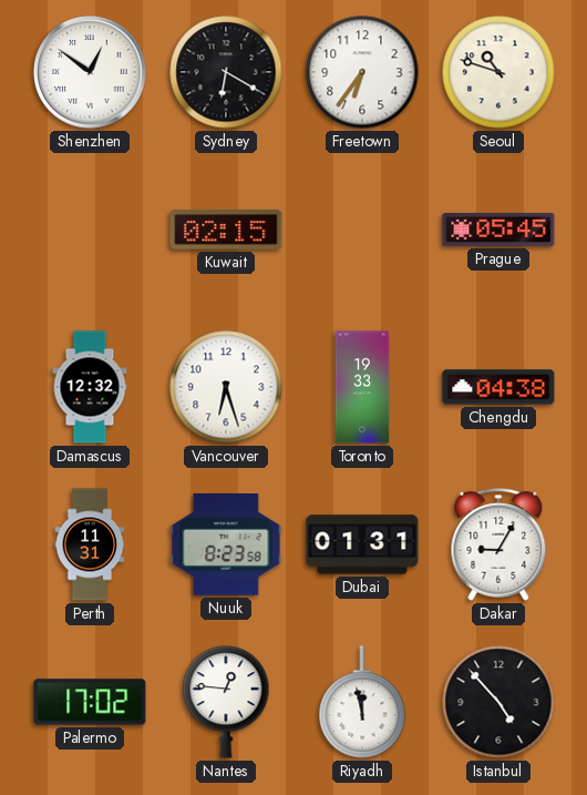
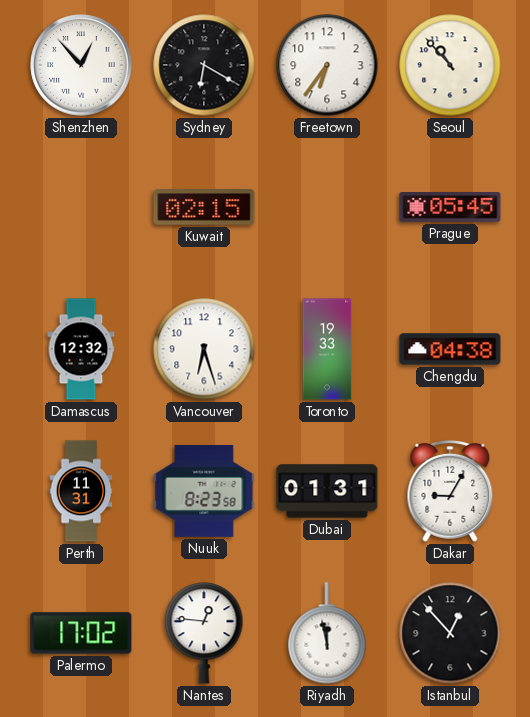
Shenzhen: 12:51 -> 12:53 (81, 65)
Seoul: 10:48 -> 10:53 (450, 65)
Istanbul: 4:53 -> 12:53 (450, 633)
